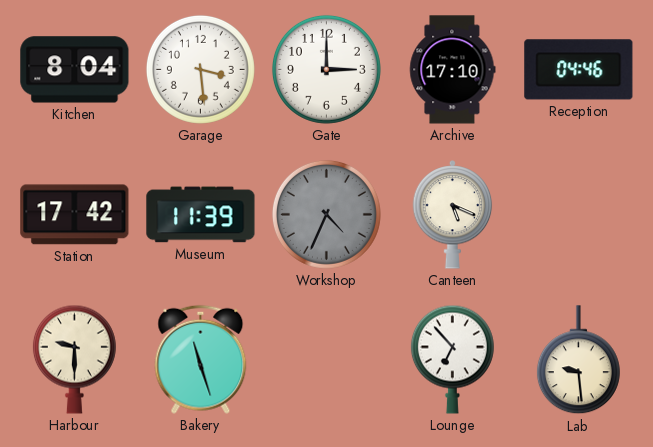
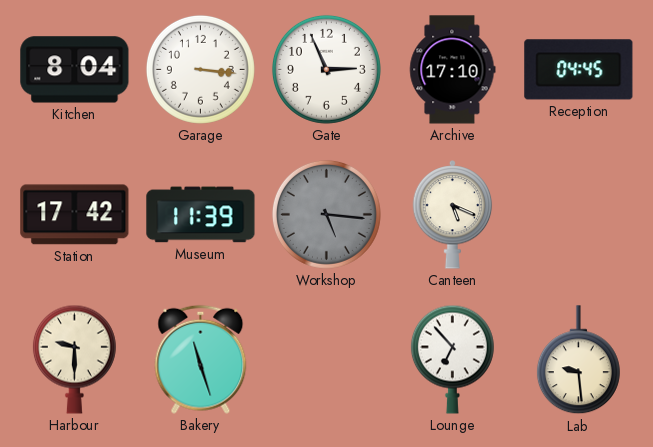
Garage: 3:29 -> 3:16 (200, 69)
Gate: 3:00 -> 2:56 (326, 69)
Reception: 04:46 -> 04:45 (579, 70)
Workshop: 4:34 -> 5:16 (326, 214)
